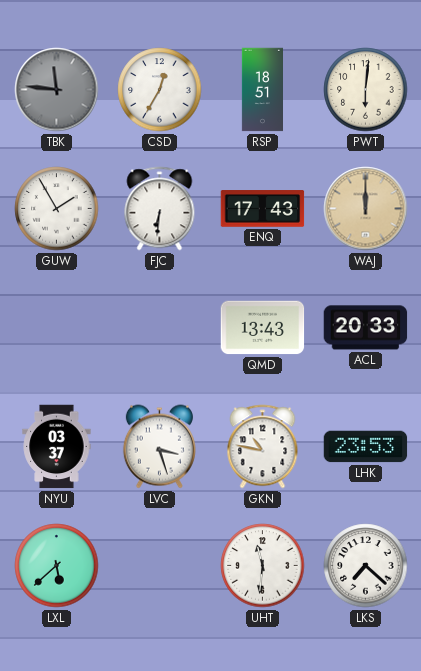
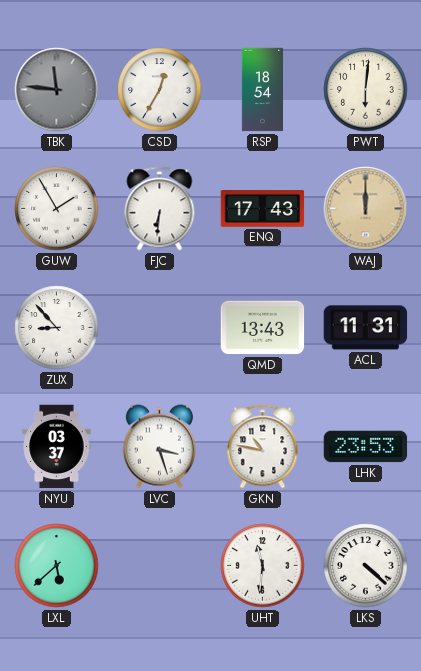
RSP: 18:51 -> 18:54 (262, 90)
ZUX: none -> 8:53 (57, 328)
ACL: 20:33 -> 11:31 (366, 328)
LKS: 7:22 -> 4:22 (366, 566)
